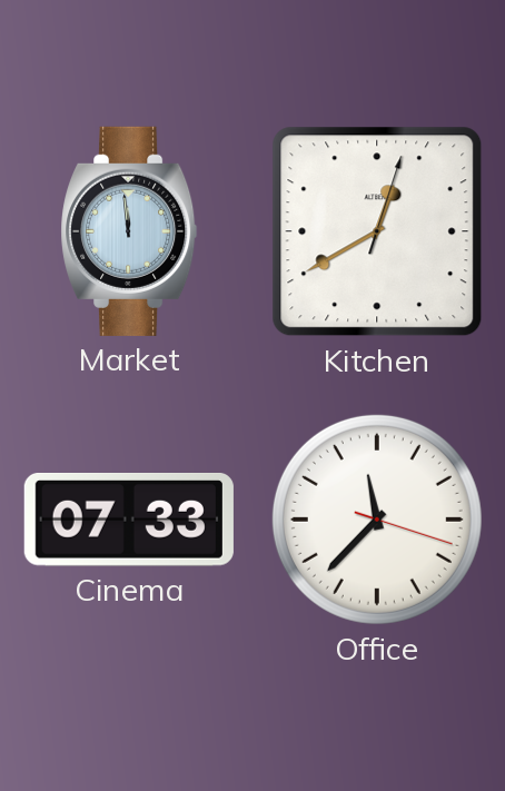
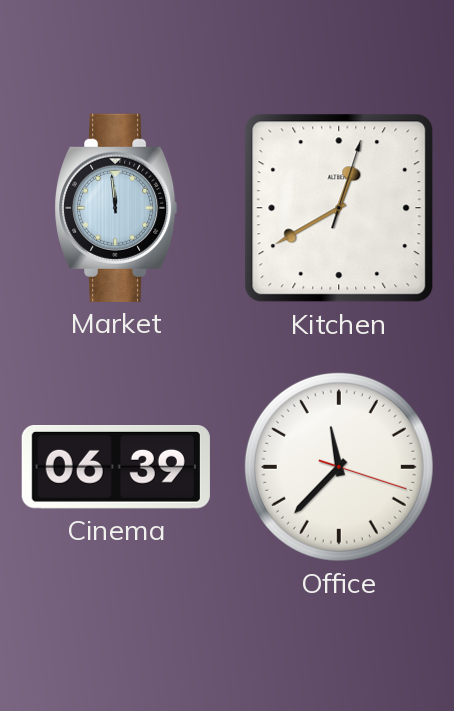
Cinema: 07:33 -> 06:39 (116, 468)
